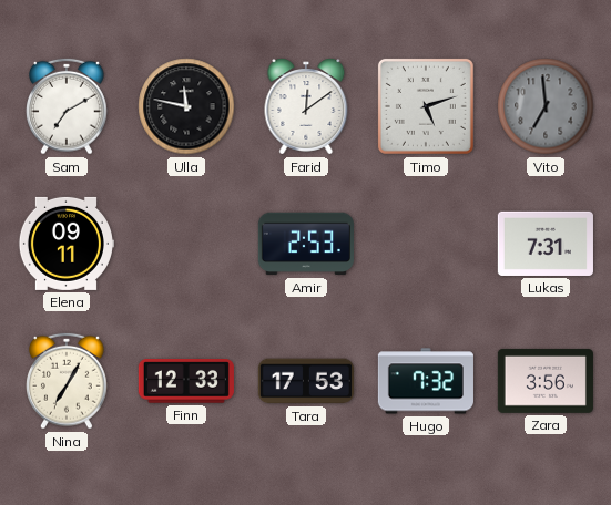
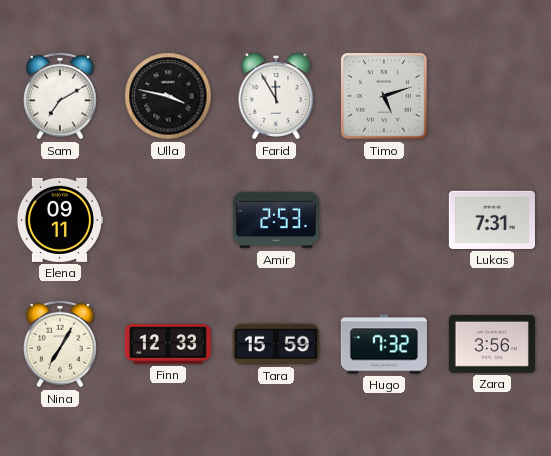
Ulla: 11:47 -> 3:47 (168, 96)
Farid: 12:09 -> 11:55 (276, 96)
Vito: 6:59 -> none (546, 106)
Tara: 17:53 -> 15:59 (276, 344)
